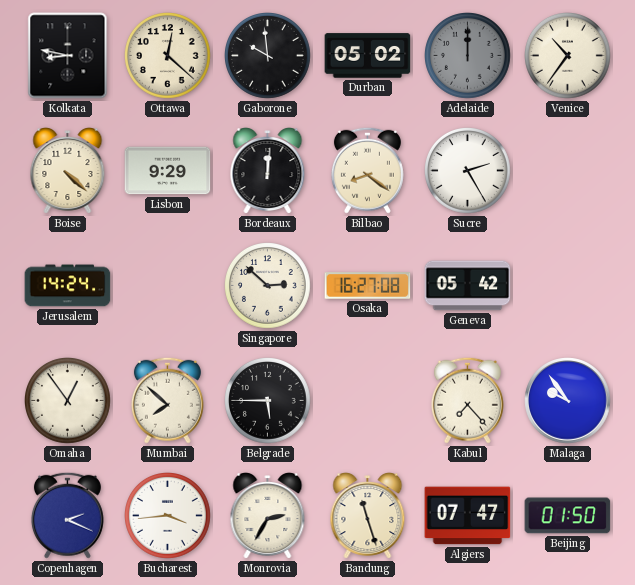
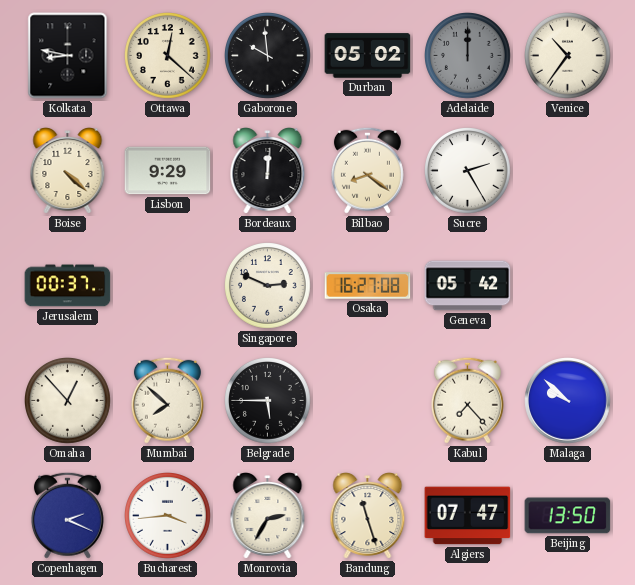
Jerusalem: 14:24 -> 00:37 (68, 286)
Singapore: 2:52 -> 2:49 (268, 286)
Omaha: 12:54 -> 12:53 (68, 401)
Malaga: 9:54 -> 9:52 (568, 401)
Beijing: 01:50 -> 13:50 (568, 516)
